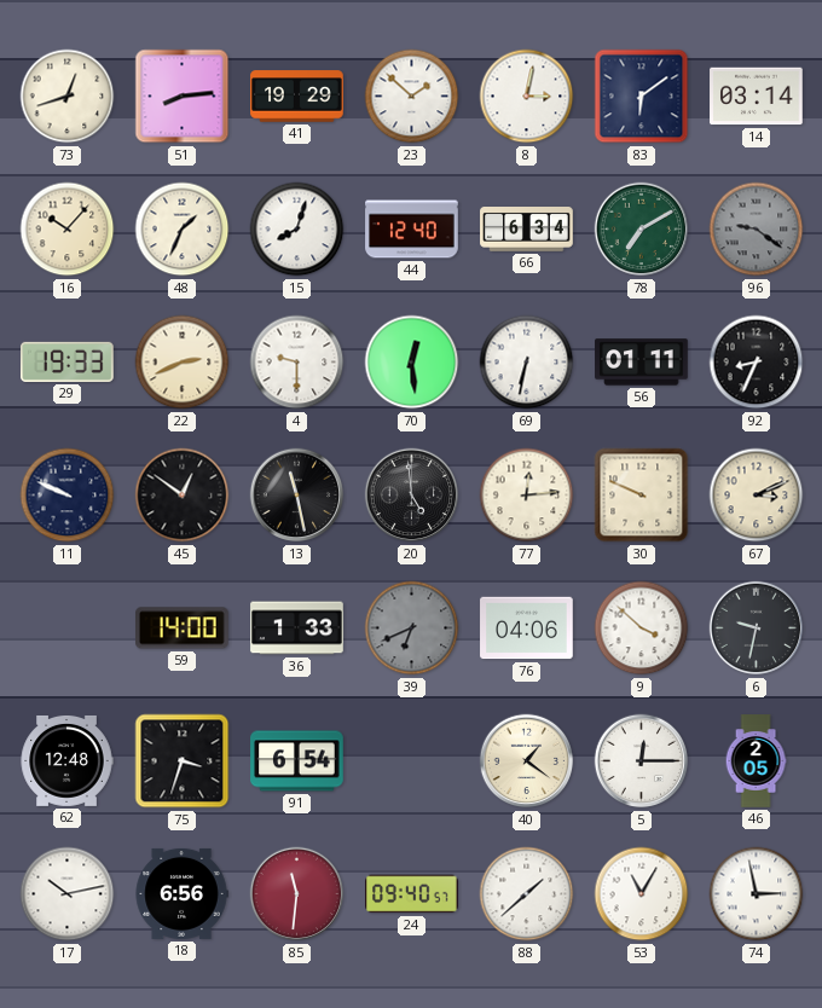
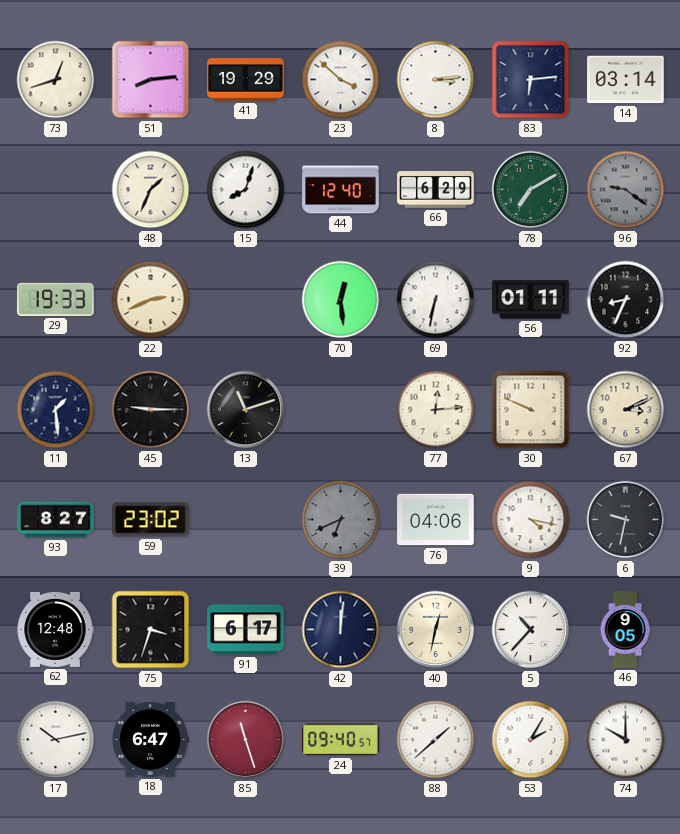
23: 1:52 -> 3:52 (341, 80)
8: 3:02 -> 3:14 (436, 80)
83: 6:09 -> 6:14 (531, 80)
16: 10:07 -> none (68, 230)
66: 6:34 -> 6:29 (436, 190)
4: 9:30 -> none (297, 363)
11: 9:49 -> 1:29 (56, 410)
45: 12:51 -> 9:15 (151, 410)
13: 11:28 -> 11:12 (246, 410)
20: 4:59 -> none (412, 496)
93: none -> 8:27 (56, 520)
59: 14:00 -> 23:02 (151, 520)
36: 1:33 -> none (297, 628)
9: 3:52 -> 4:17 (531, 520)
91: 6:54 -> 6:17 (246, 630)
42: none -> 12:01 (341, 630)
40: 1:21 -> 12:32 (436, 630)
5: 12:15 -> 10:37 (531, 630)
46: 2:05 -> 9:05 (625, 630)
18: 6:56 -> 6:47 (150, 739)
85: 11:31 -> 11:27 (246, 740)
53: 11:05 -> 2:05 (531, 740)
74: 2:58 -> 10:00 (626, 740)
